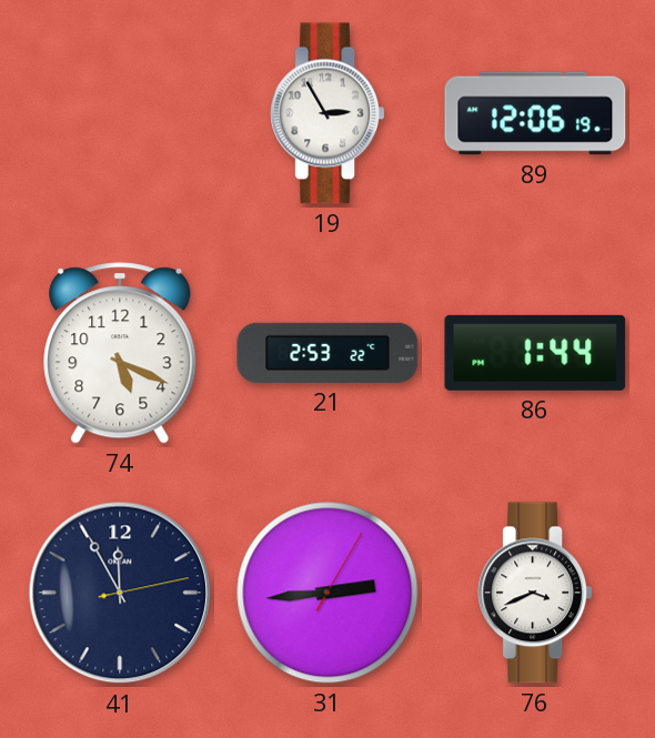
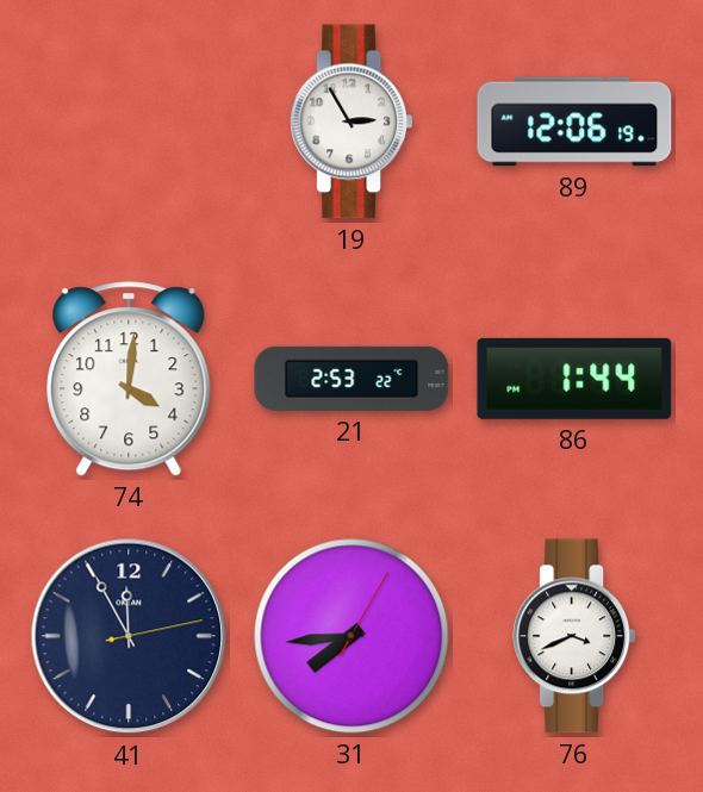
74: 5:19 -> 4:01 (129, 379)
31: 2:44 -> 7:44 (351, 636)
